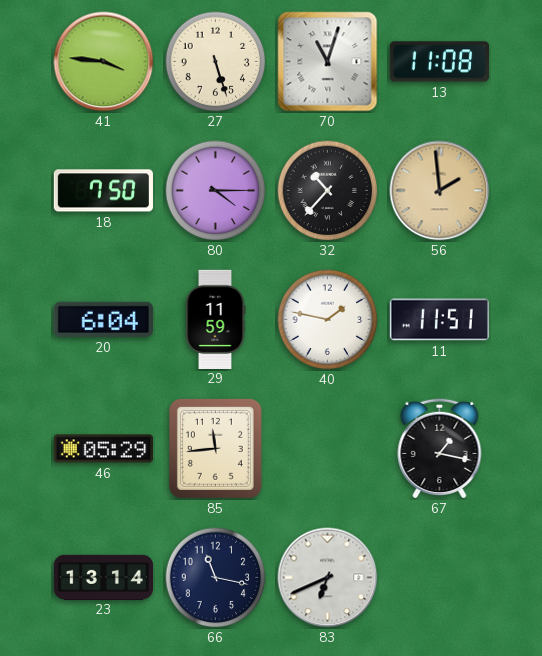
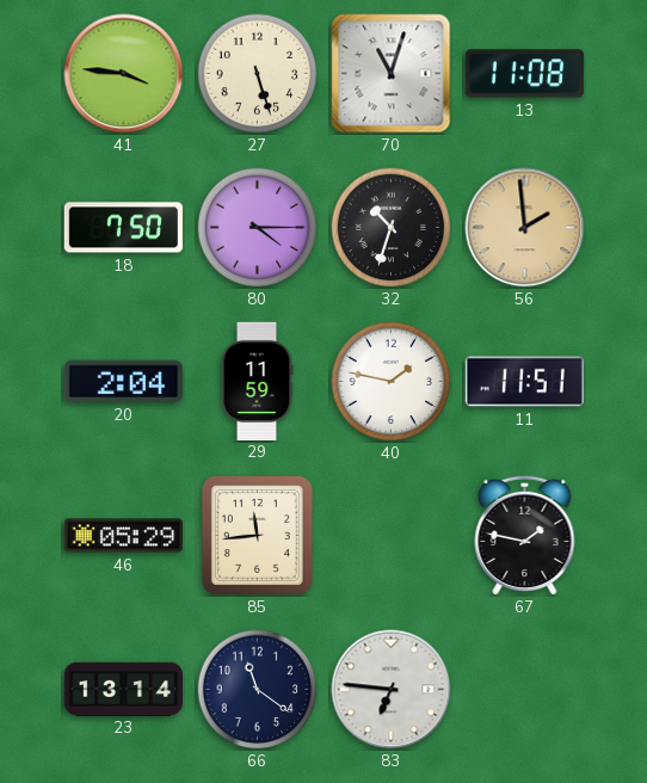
32: 10:37 -> 10:33 (392, 228)
20: 6:04 -> 2:04 (123, 381)
67: 1:17 -> 1:47 (525, 535)
66: 11:17 -> 11:21 (258, 690)
83: 6:41 -> 6:46 (392, 690)
